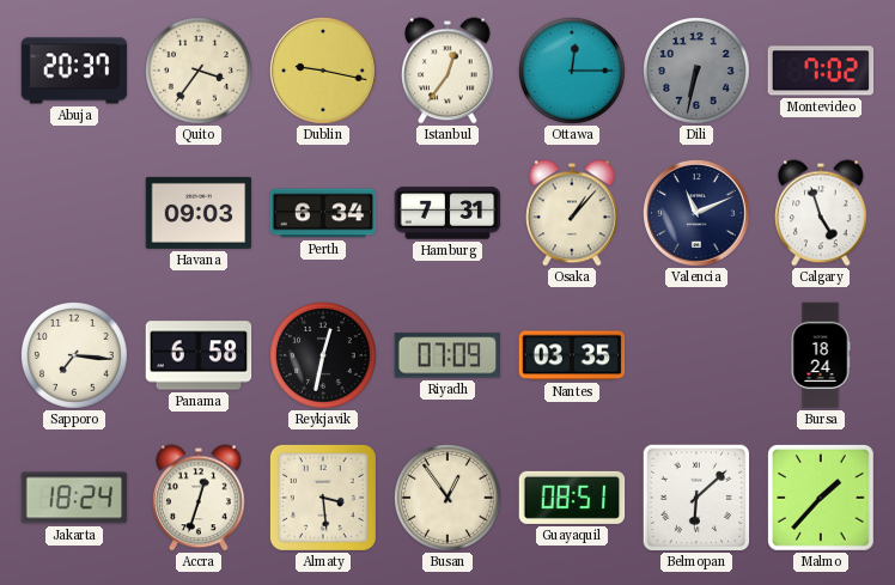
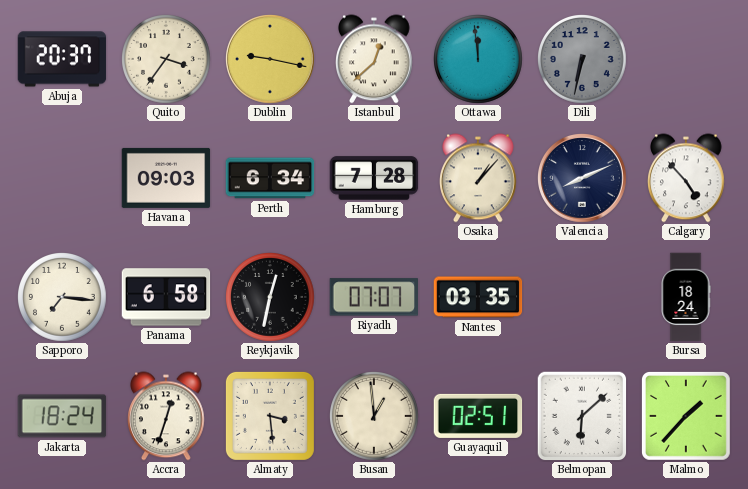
Istanbul: 12:36 -> 12:38 (375, 59)
Ottawa: 12:15 -> 11:59 (479, 60)
Montevideo: 7:02 -> none (821, 71)
Hamburg: 7:31 -> 7:28 (374, 178)
Valencia: 11:11 -> 8:11 (583, 179)
Calgary: 4:57 -> 4:53 (687, 178)
Riyadh: 07:09 -> 07:07 (373, 297)
Busan: 12:54 -> 12:59 (375, 417)
Guayaquil: 08:51 -> 02:51 (478, 416)
